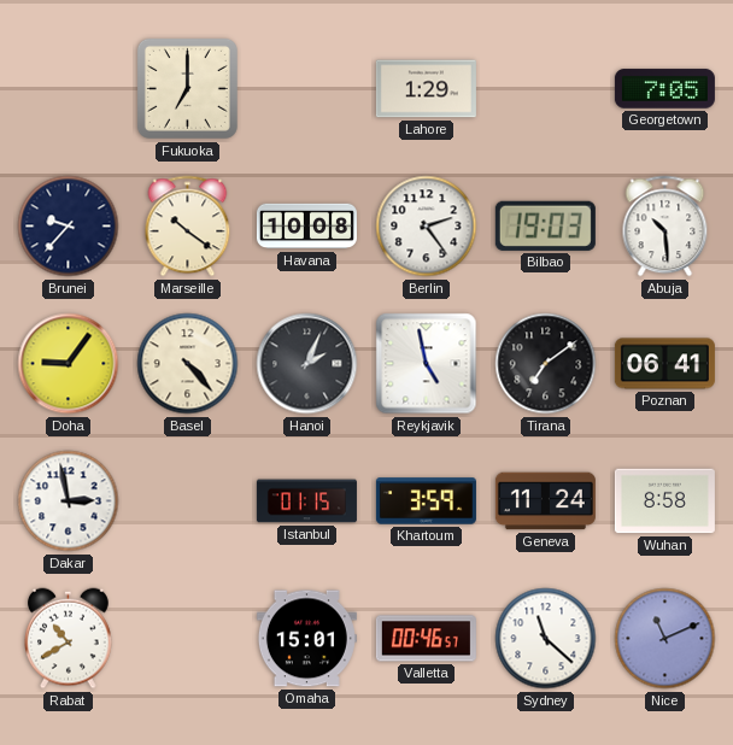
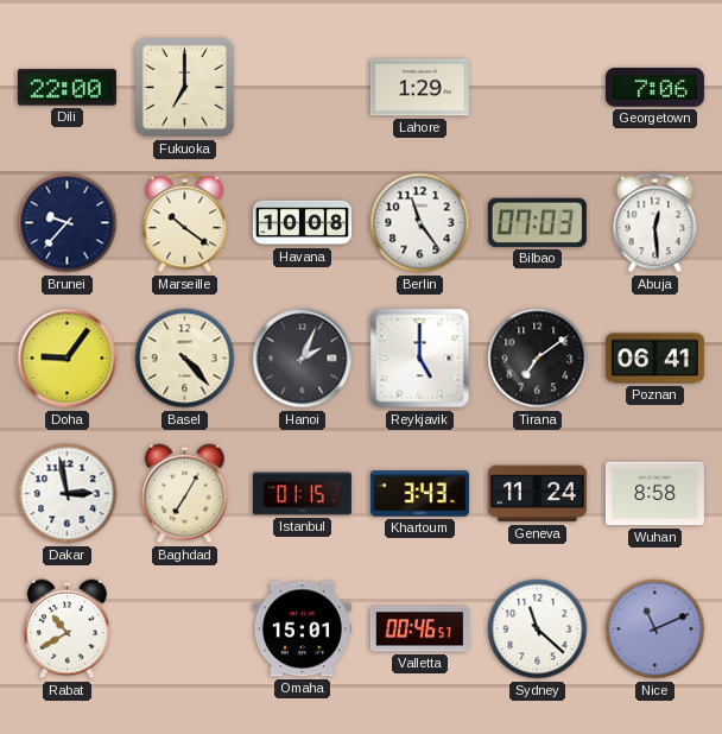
Dili: none -> 22:00 (66, 88)
Georgetown: 7:05 -> 7:06 (654, 88)
Berlin: 2:24 -> 11:24 (420, 223)
Bilbao: 19:03 -> 07:03 (537, 222)
Abuja: 10:29 -> 12:29 (655, 223)
Reykjavik: 4:58 -> 5:00 (420, 359)
Baghdad: none -> 7:05 (185, 494)
Khartoum: 3:59 -> 3:43 (419, 494)
